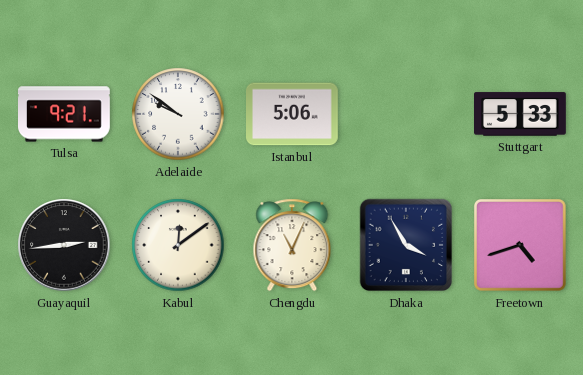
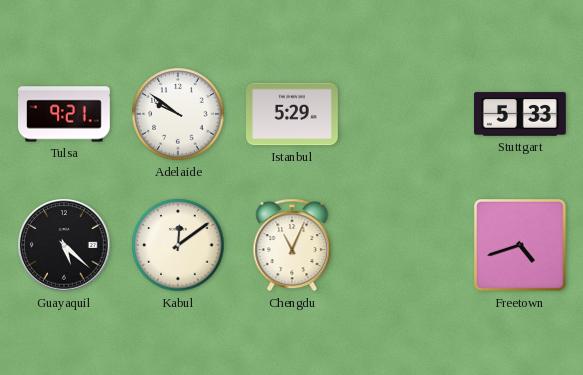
Istanbul: 5:06 -> 5:29 (293, 114)
Guayaquil: 2:44 -> 5:22 (64, 245)
Dhaka: 3:55 -> none (406, 245)
